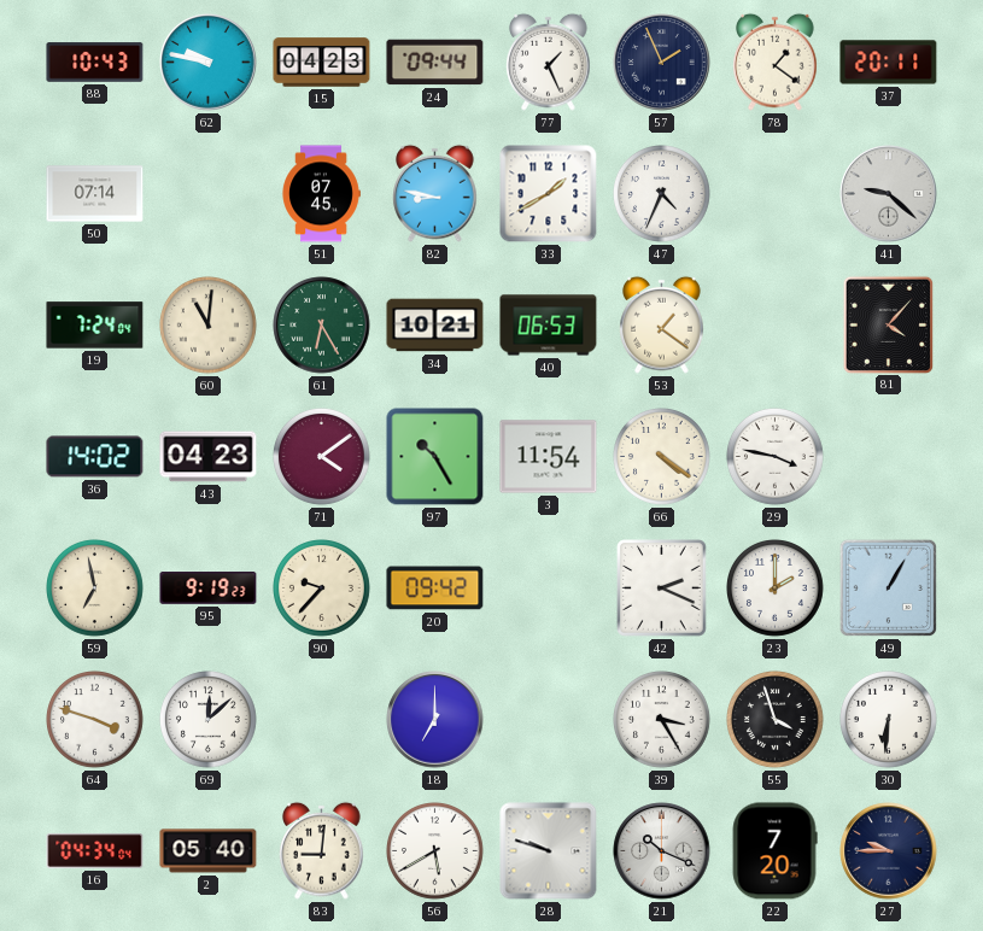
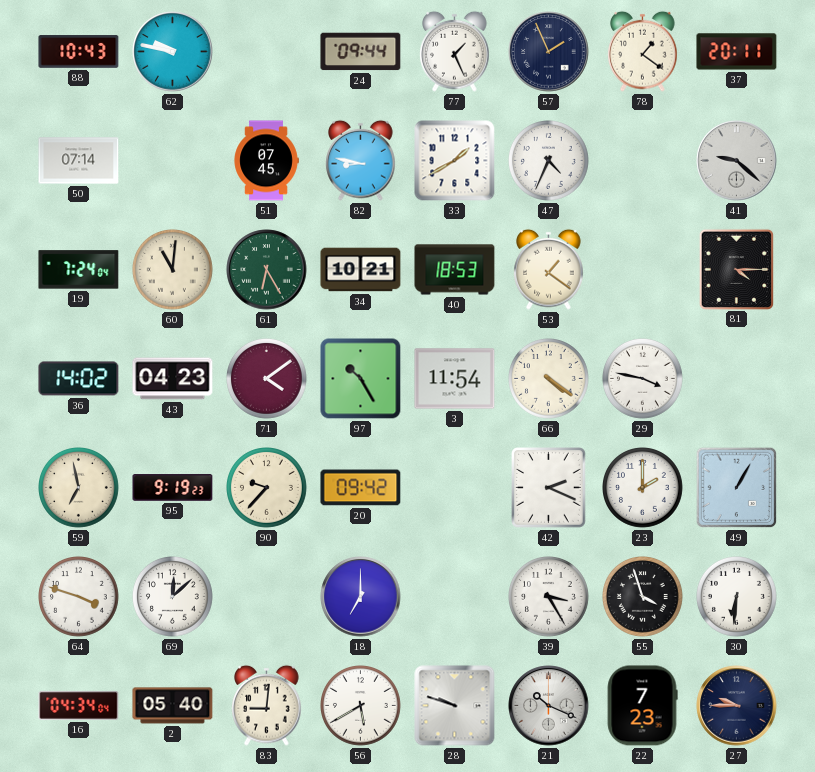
15: 04:23 -> none (322, 63)
40: 06:53 -> 18:53 (455, 270)
81: 4:07 -> 4:15 (736, 269)
22: 7:20 -> 7:23 (642, 706)
